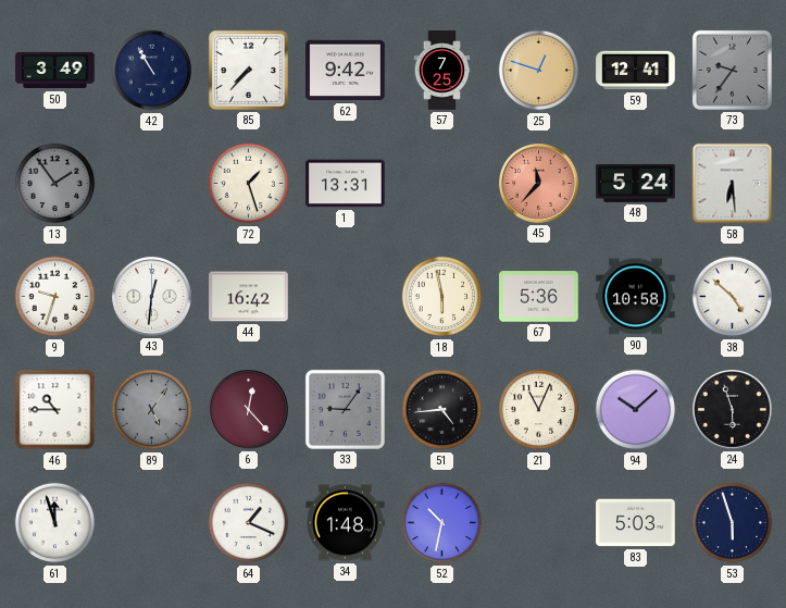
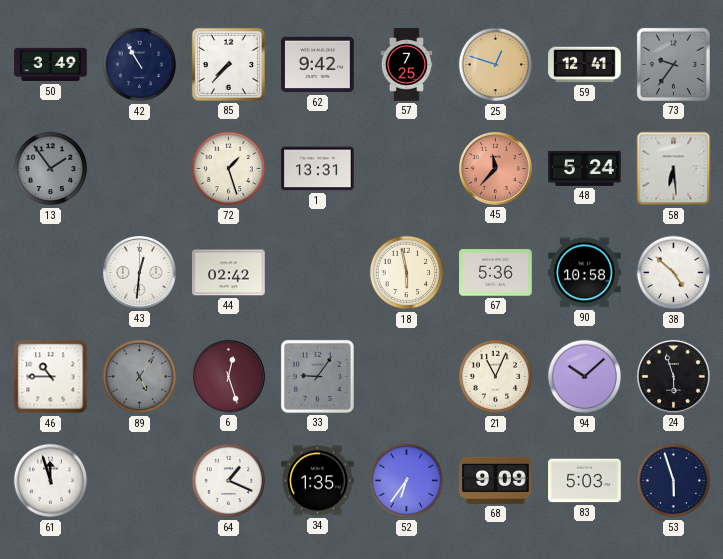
9: 9:33 -> none (55, 297)
44: 16:42 -> 02:42 (229, 273)
6: 12:23 -> 12:27 (228, 376)
51: 4:44 -> none (442, 410)
34: 1:48 -> 1:35 (318, 481)
52: 10:32 -> 6:36 (407, 481)
68: none -> 9:09 (496, 480)
